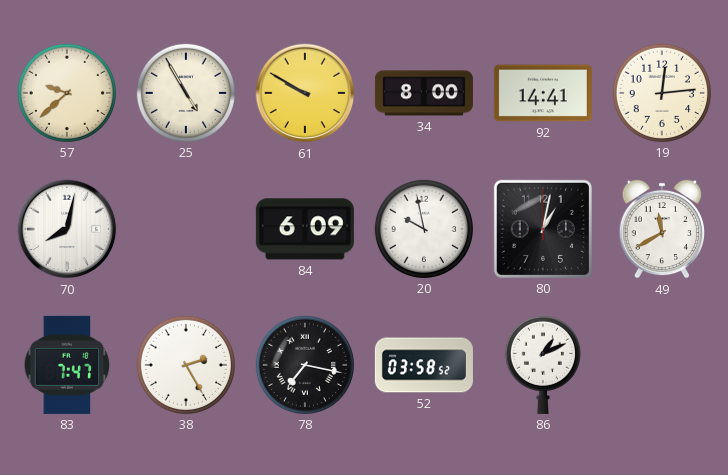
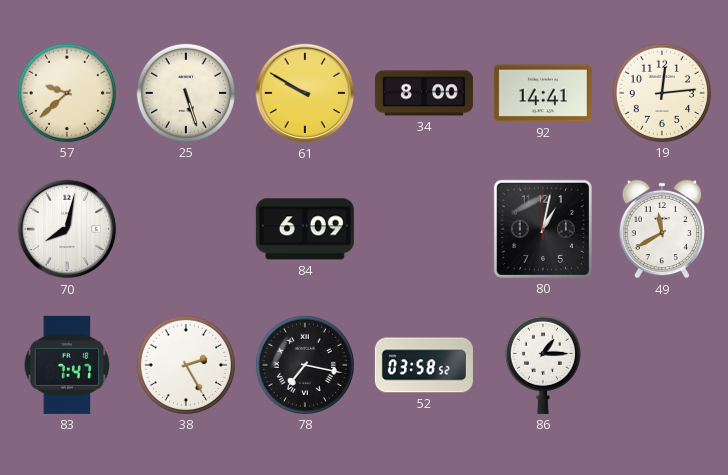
25: 4:55 -> 5:27 (186, 93)
20: 9:58 -> none (424, 229)
86: 1:11 -> 1:15 (543, 365)
